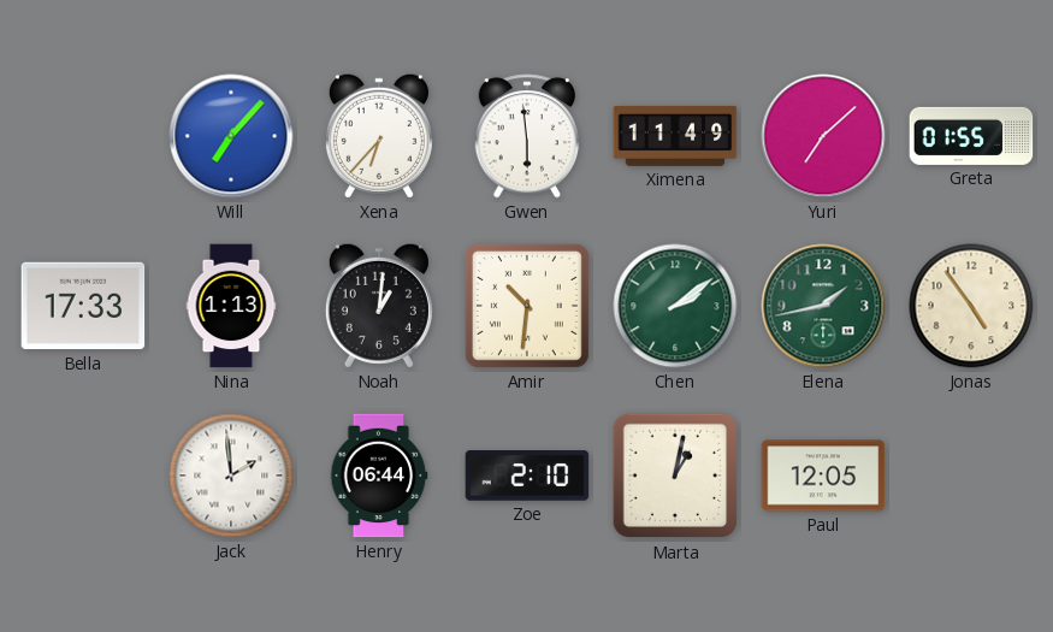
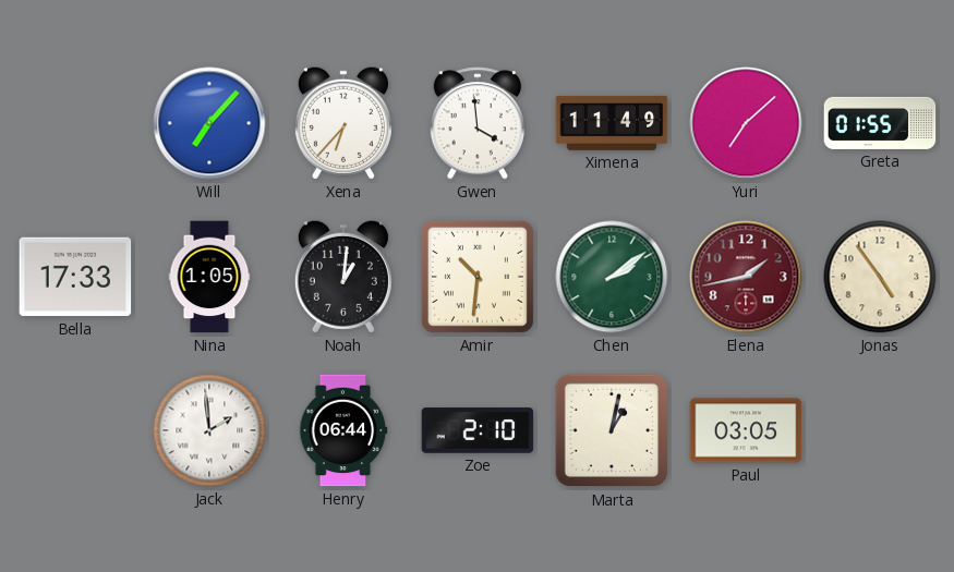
Gwen: 5:59 -> 3:59 (478, 123)
Nina: 1:13 -> 1:05 (209, 277)
Elena dial: green -> burgundy (746, 277)
Paul: 12:05 -> 03:05 (746, 430)
